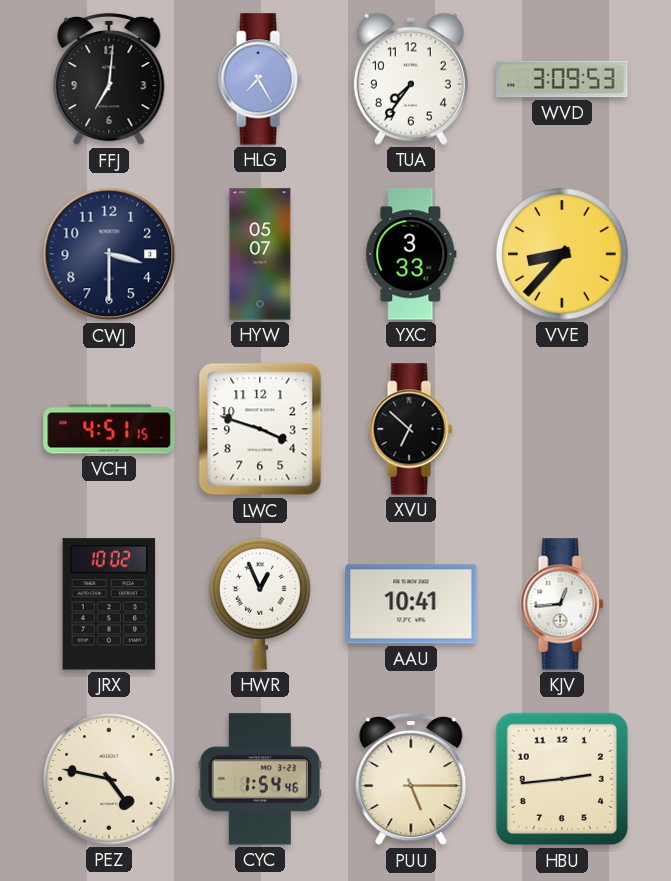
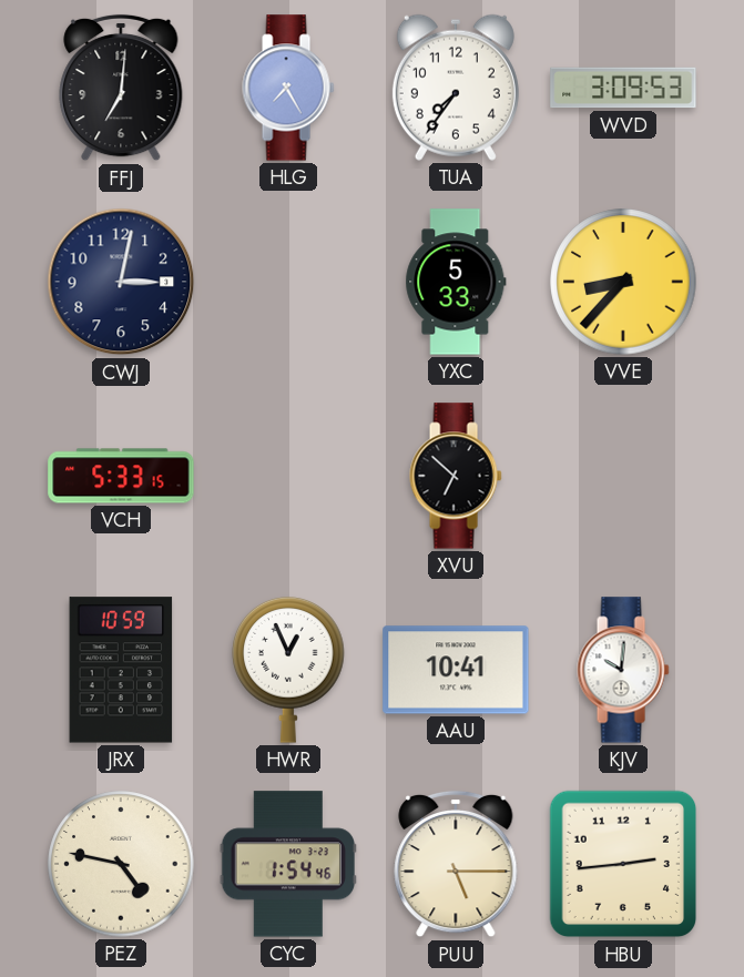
CWJ: 3:30 -> 3:02 (121, 282)
HYW: 05:07 -> none (260, 254)
YXC: 3:33 -> 5:33 (456, 282)
VCH: 4:51 -> 5:33 (121, 476)
LWC: 3:48 -> none (260, 429)
JRX: 10:02 -> 10:59 (121, 670)
KJV: 12:44 -> 10:01 (623, 670)
